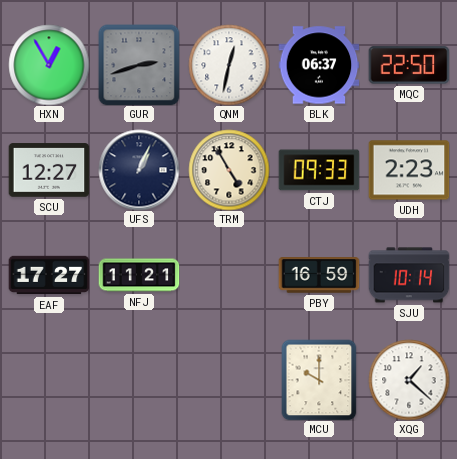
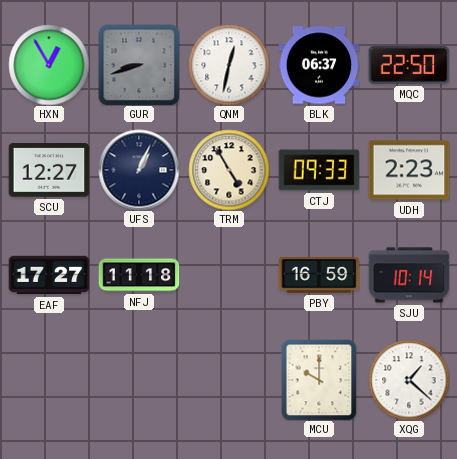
GUR: 2:42 -> 8:42 (139, 65)
NFJ: 11:21 -> 11:18 (139, 275)
